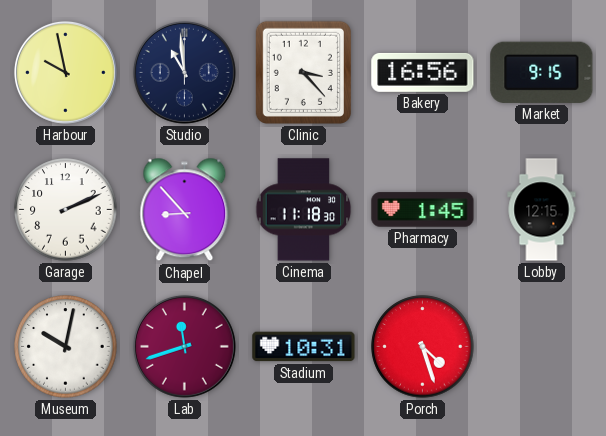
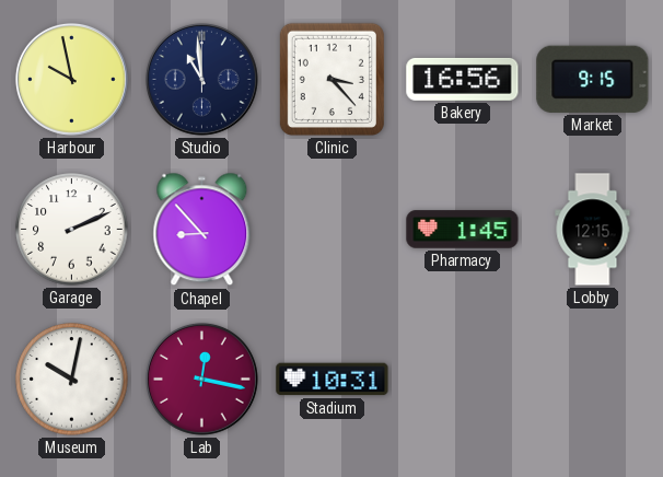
Cinema: 11:18 -> none (304, 210)
Lab: 11:42 -> 12:17 (201, 379)
Porch: 4:27 -> none (423, 347)
